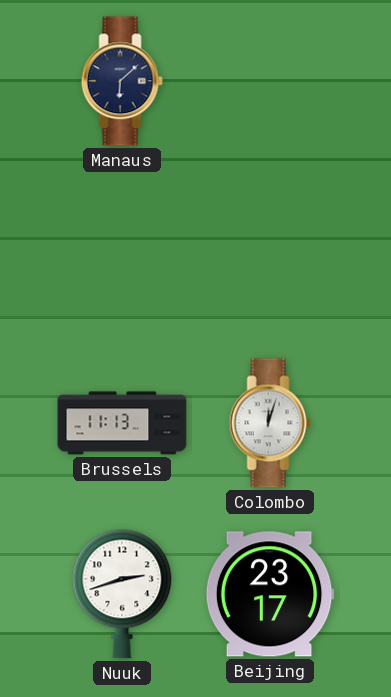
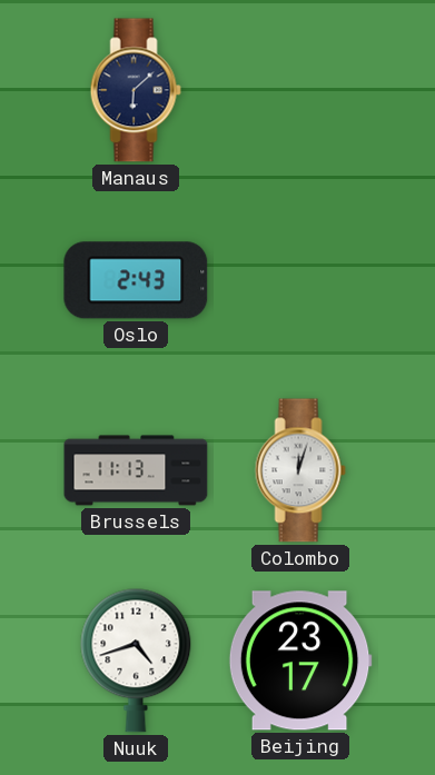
Oslo: none -> 2:43 (136, 280)
Nuuk: 2:42 -> 4:42 (136, 660)
